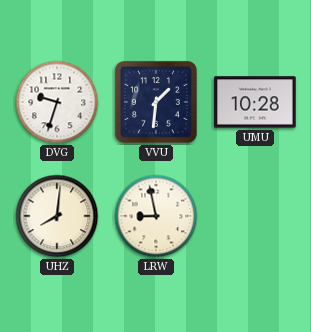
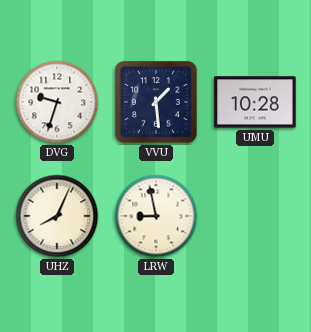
VVU: 1:31 -> 1:29 (156, 102)
UHZ: 8:01 -> 8:04 (57, 216)
